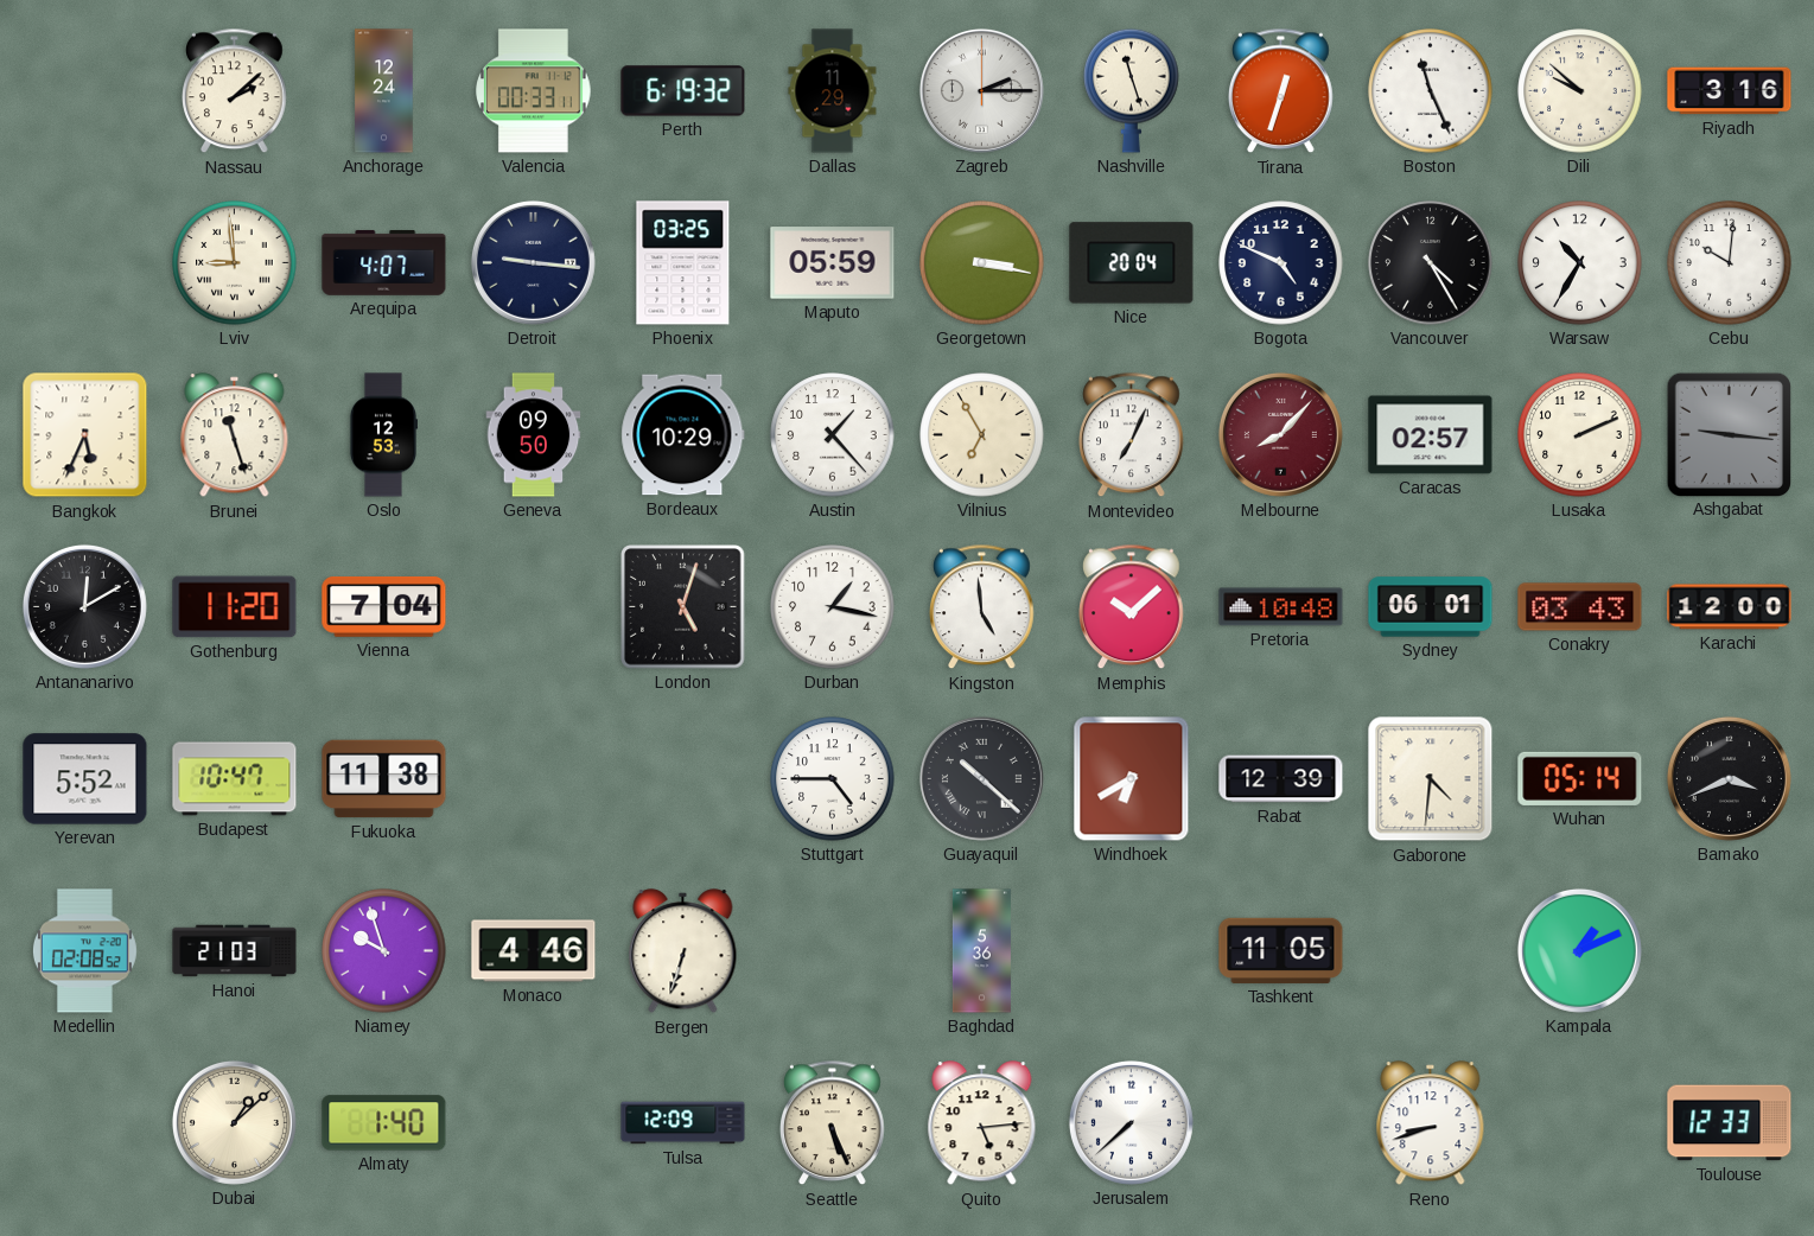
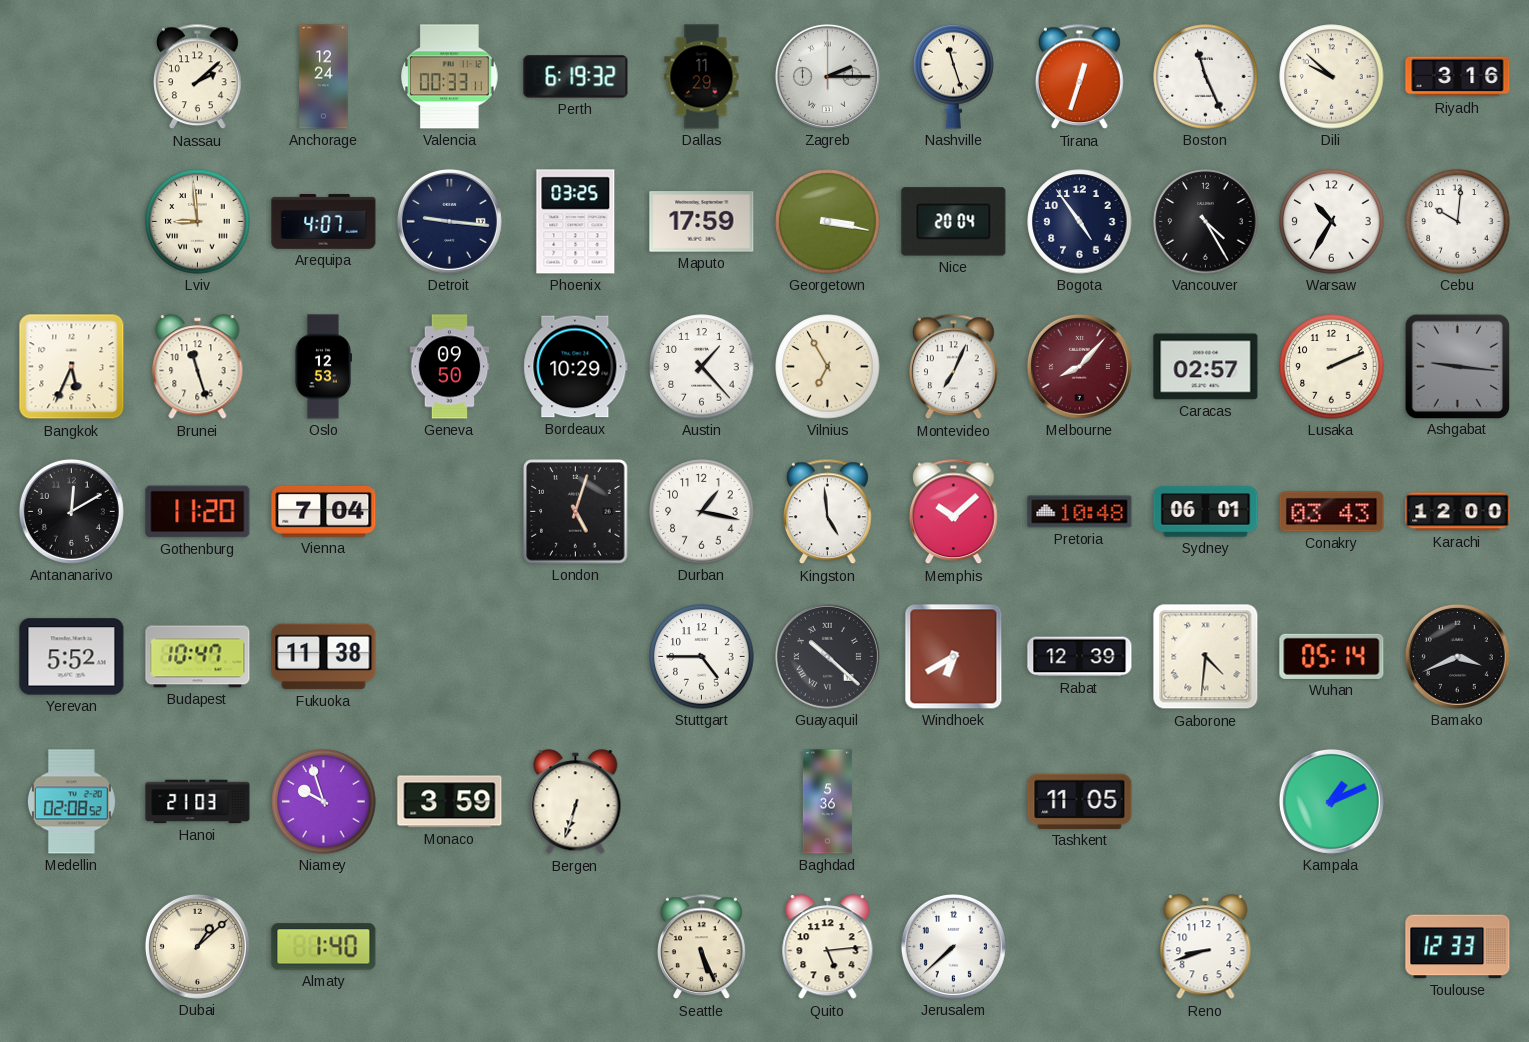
Maputo: 05:59 -> 17:59 (702, 222)
Bogota: 4:49 -> 4:54 (1080, 222)
Monaco: 4:46 -> 3:59 (450, 802)
Tulsa: 12:09 -> none (683, 1123)
